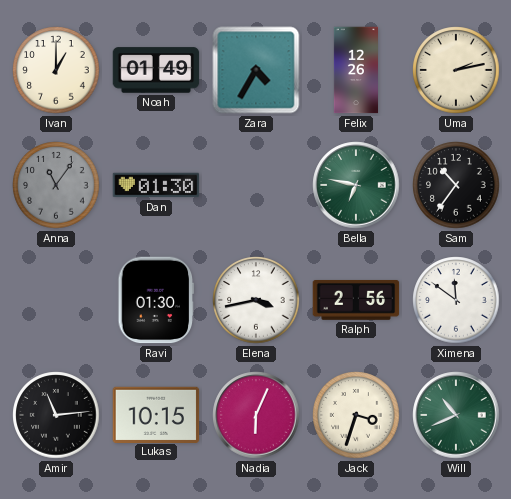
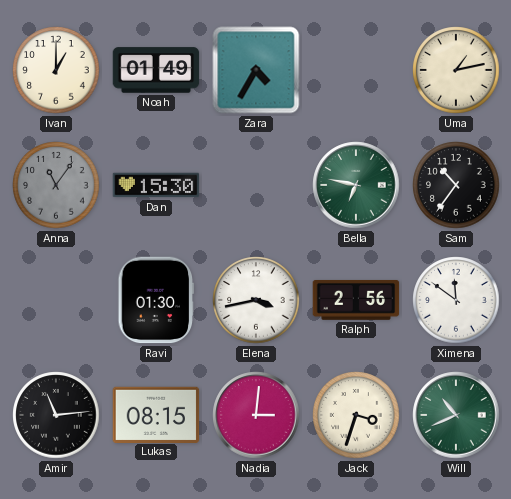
Felix: 12:26 -> none (355, 70)
Uma: 2:13 -> 1:13 (456, 70)
Dan: 01:30 -> 15:30 (156, 185)
Lukas: 10:15 -> 08:15 (156, 414)
Nadia: 6:04 -> 3:01 (256, 415)
